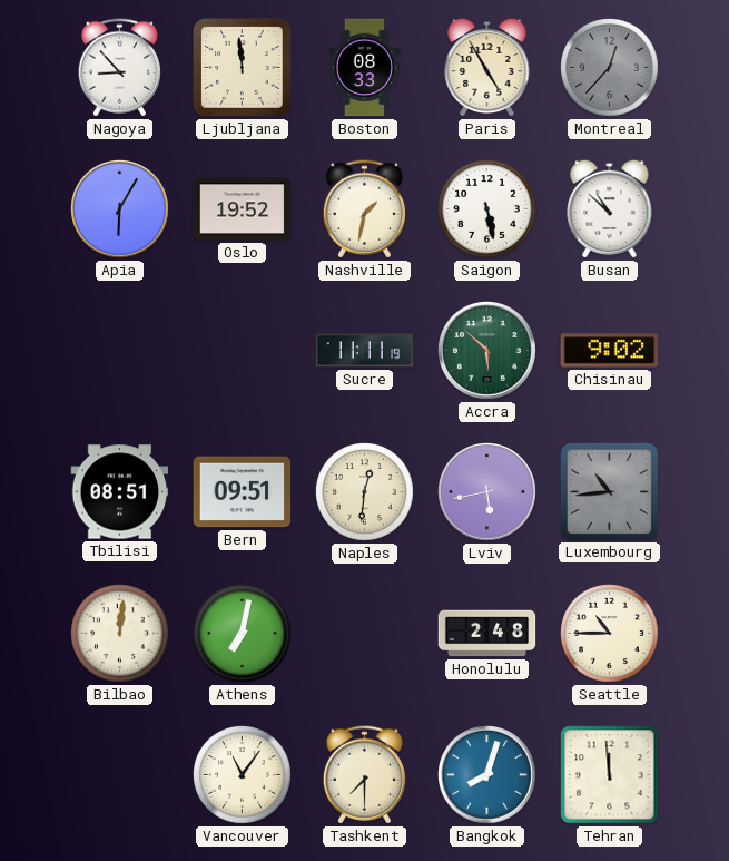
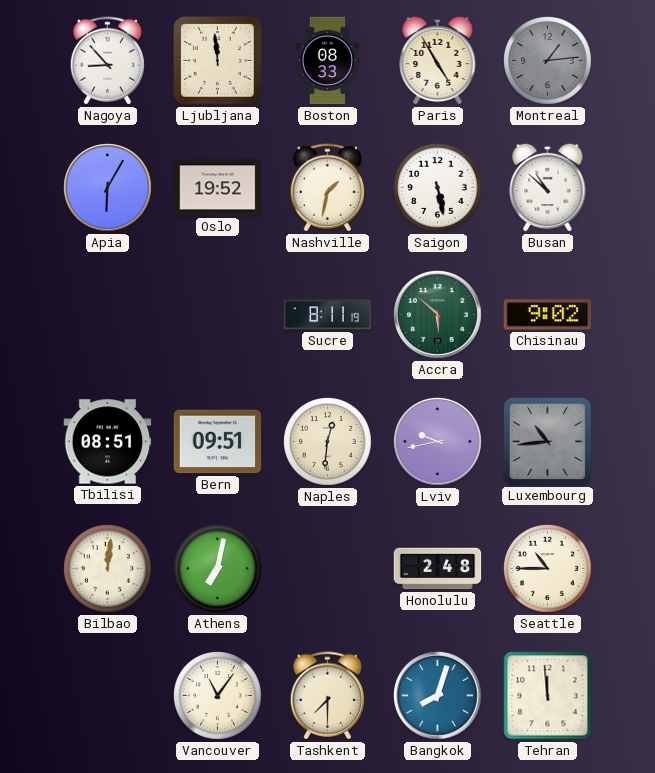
Montreal: 12:37 -> 1:14 (548, 61)
Sucre: 11:11 -> 8:11 (328, 315)
Lviv: 5:43 -> 9:43 (438, 442)
